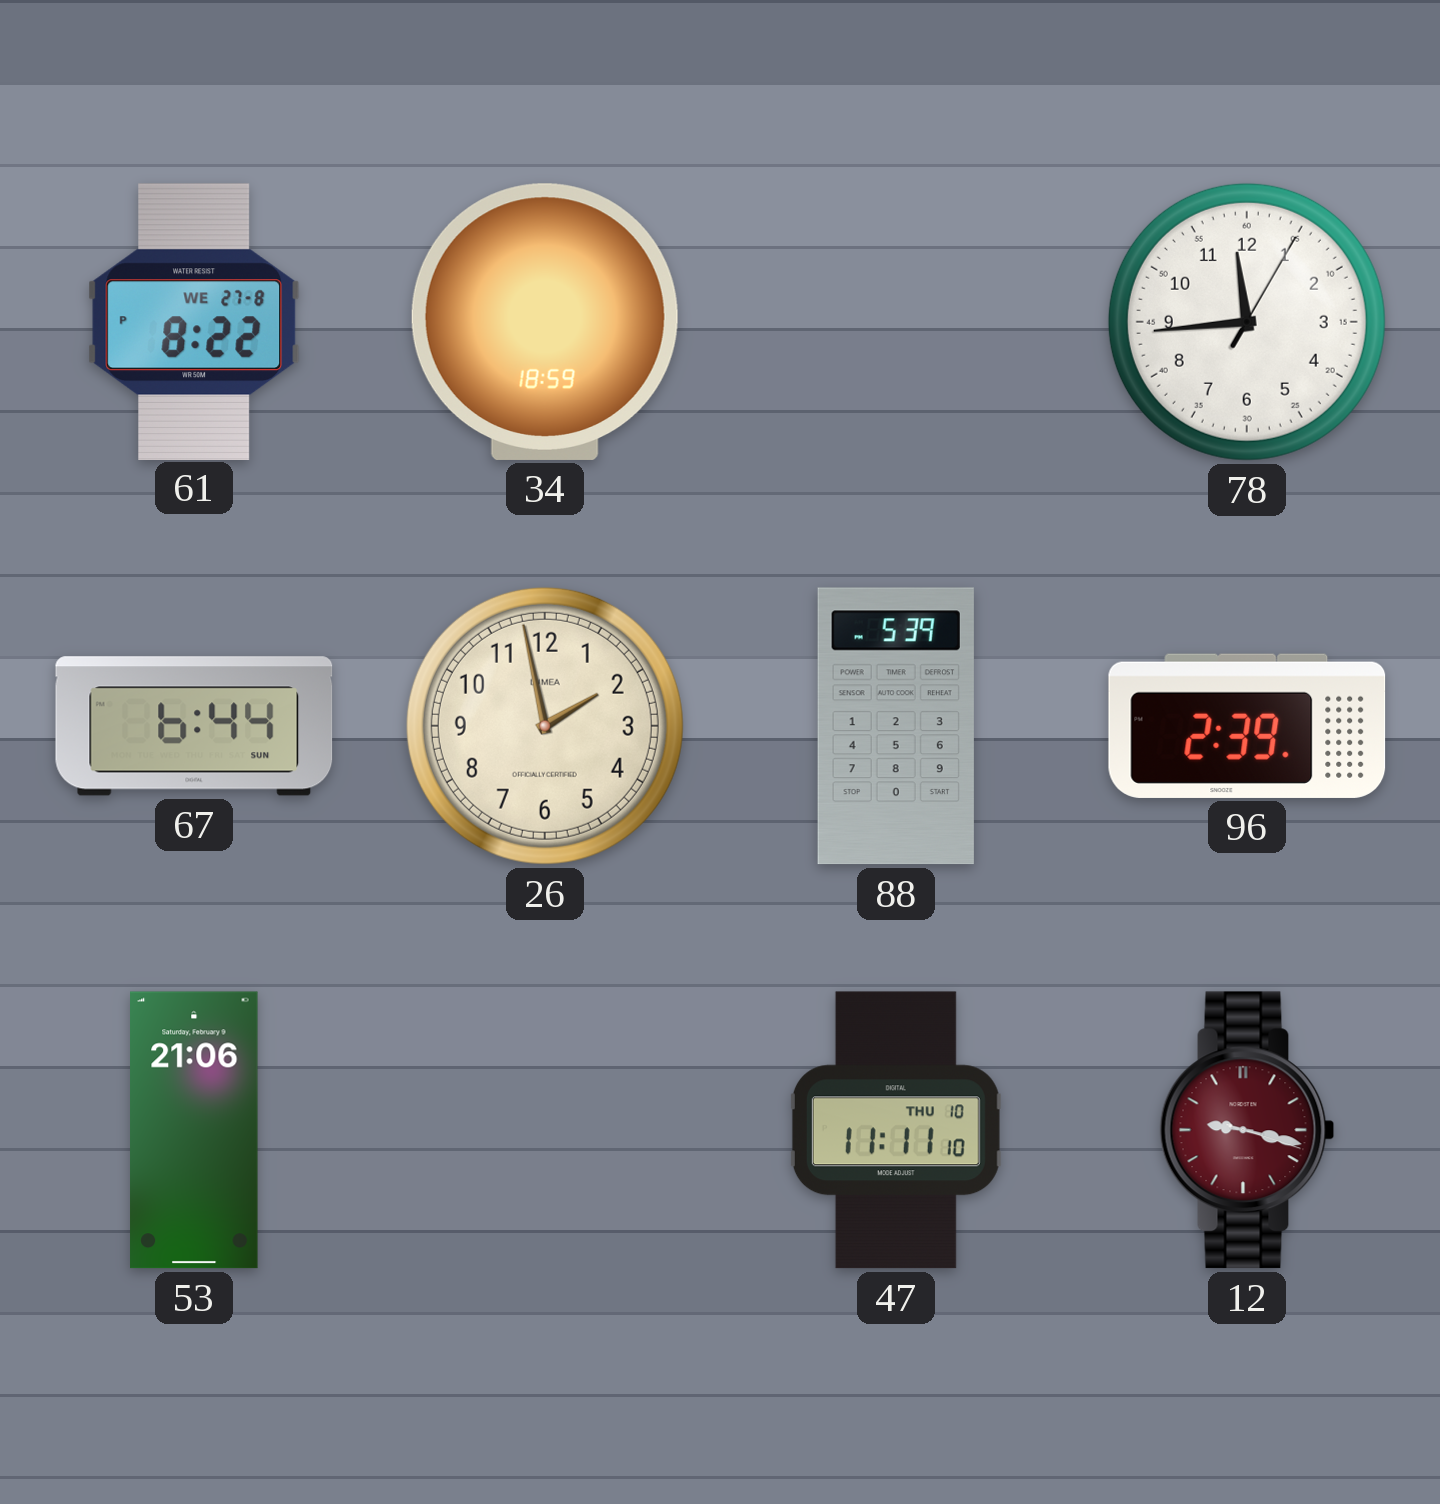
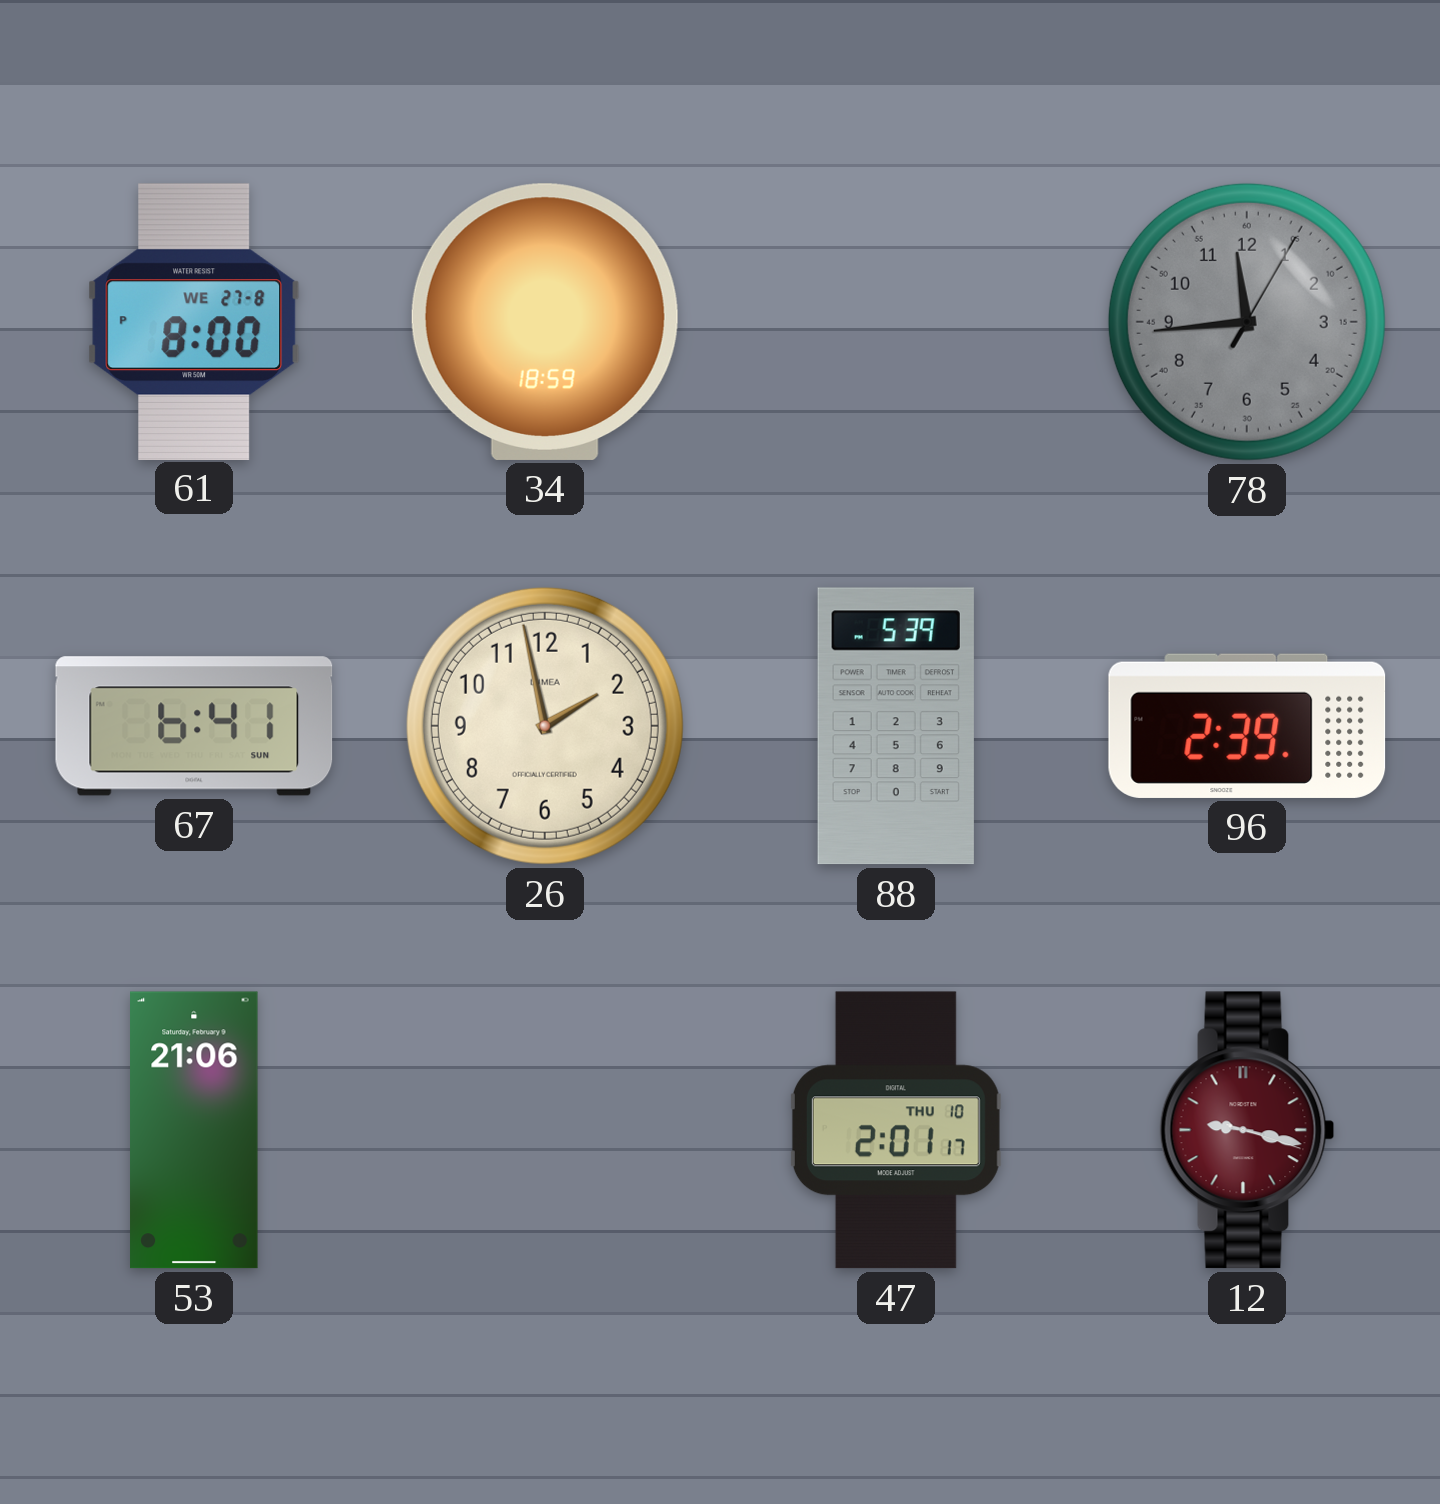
61: 8:22 -> 8:00 (194, 321)
78 dial: white -> grey (1247, 322)
67: 6:44 -> 6:41 (194, 726)
47: 11:11 -> 2:01 (896, 1130)
